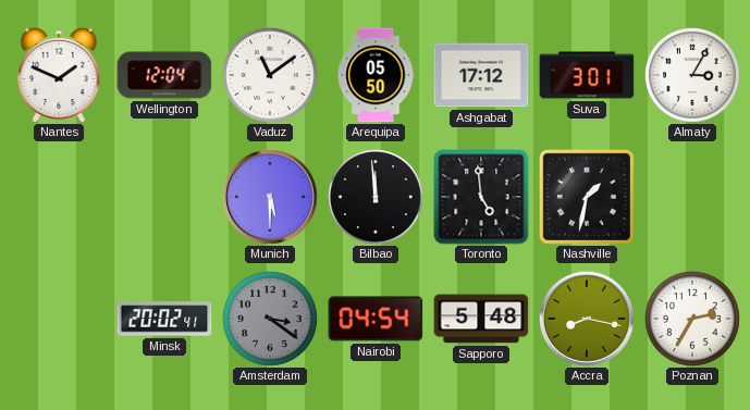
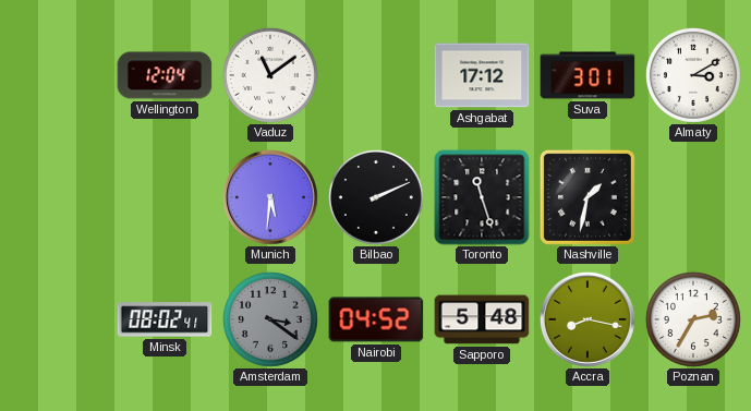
Nantes: 1:49 -> none (59, 75)
Arequipa: 05:50 -> none (376, 75)
Almaty: 3:05 -> 3:10 (693, 75)
Munich: 5:30 -> 5:31 (270, 197)
Bilbao: 11:59 -> 2:11 (376, 197)
Toronto: 4:59 -> 11:27 (482, 197)
Minsk: 20:02 -> 08:02 (165, 319)
Nairobi: 04:54 -> 04:52 (376, 319)
